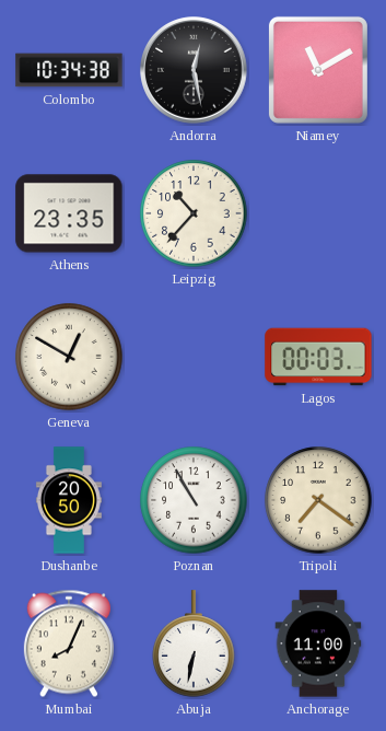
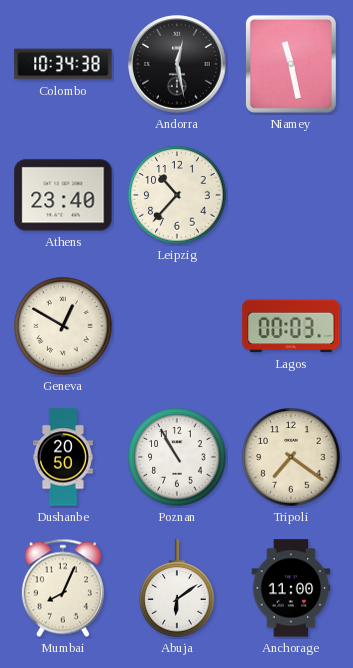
Niamey: 11:10 -> 11:28 (291, 64)
Athens: 23:35 -> 23:40 (63, 195)
Abuja: 6:32 -> 6:09 (177, 588)
